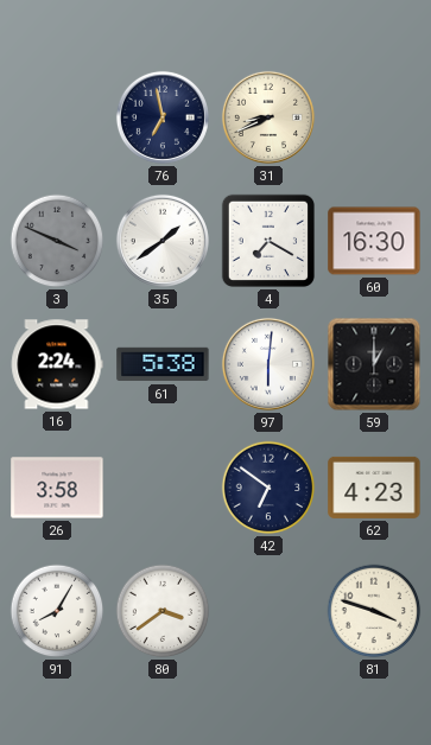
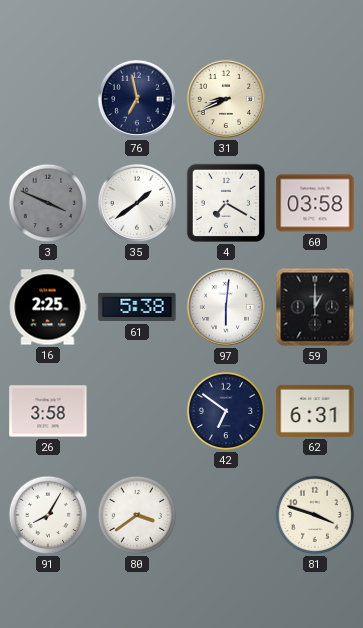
60: 16:30 -> 03:58 (315, 203)
16: 2:24 -> 2:25 (48, 307)
62: 4:23 -> 6:31 (315, 411)
